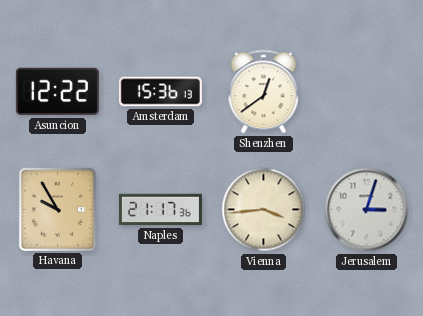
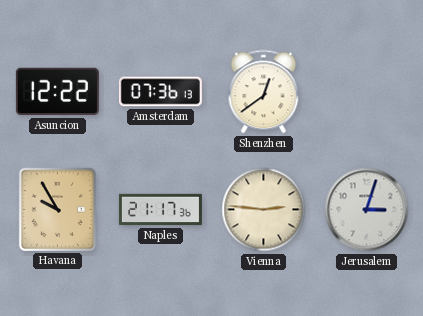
Amsterdam: 15:36 -> 07:36 (160, 92)
Vienna: 3:44 -> 2:46 (264, 210)
